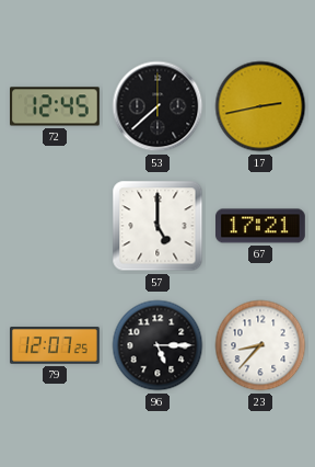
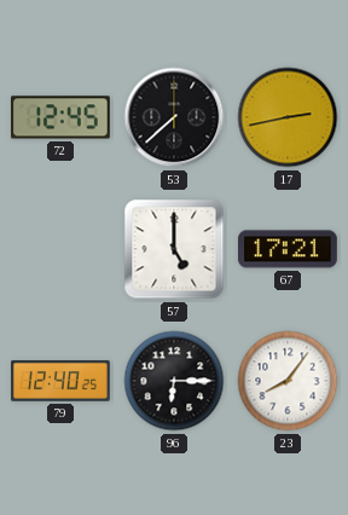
79: 12:07 -> 12:40 (62, 382)
96: 5:15 -> 6:15 (174, 381)
23: 8:37 -> 8:06 (288, 381)
